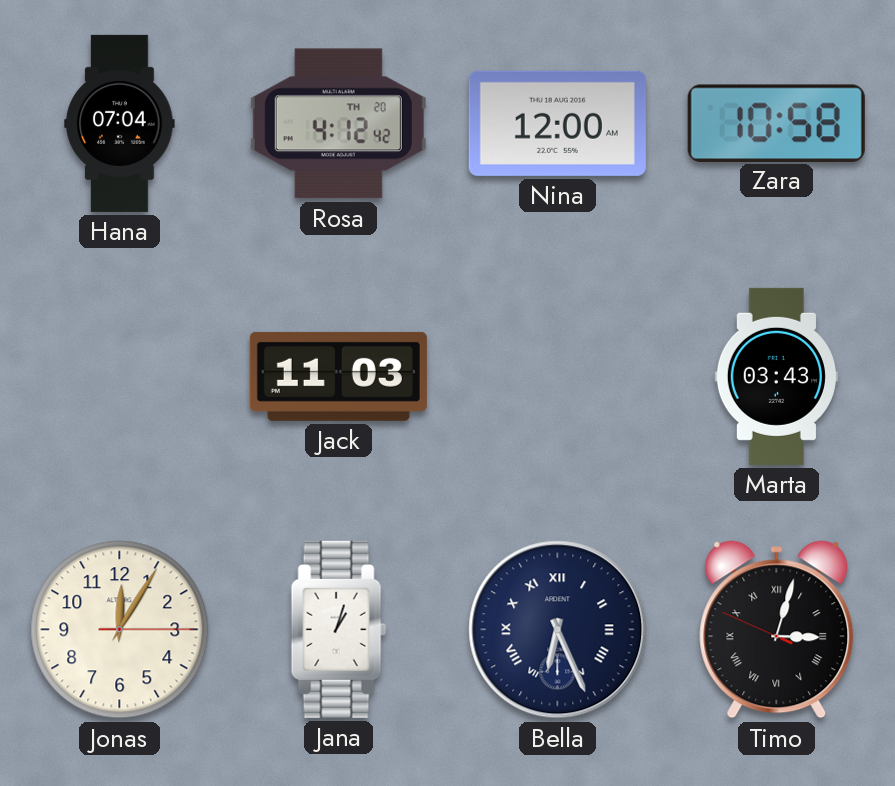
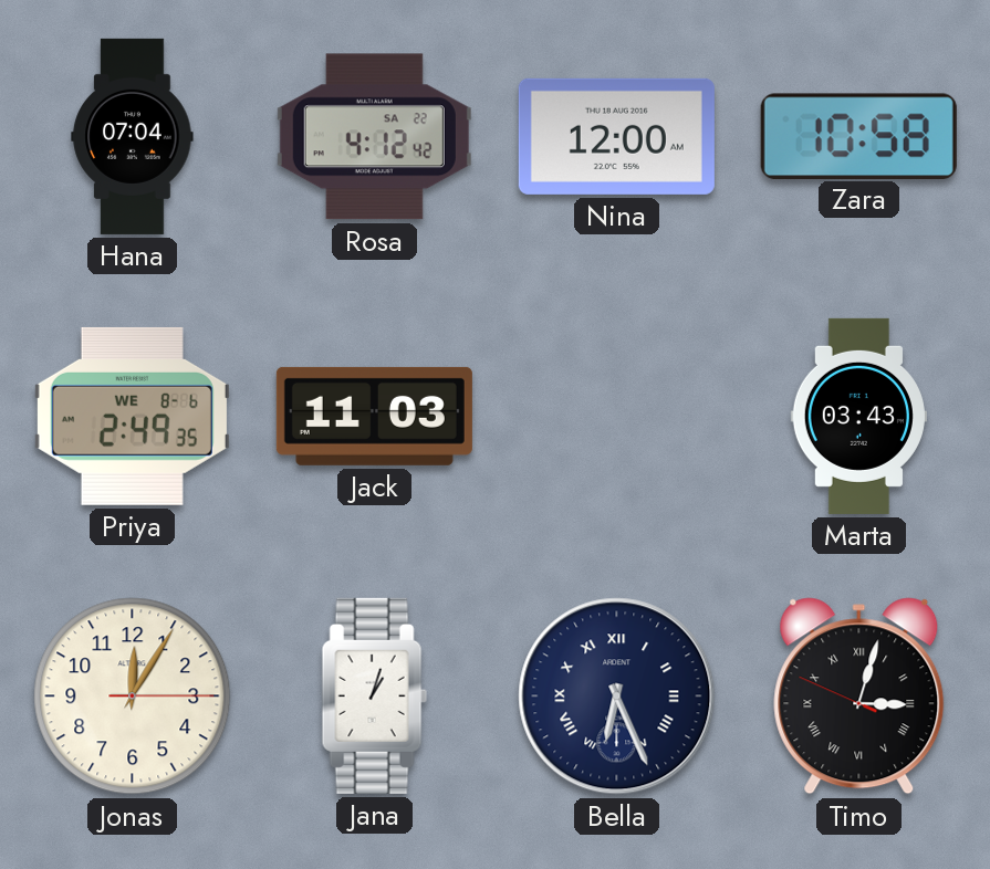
Rosa date: TH 20 -> SA 22 (374, 137)
Priya: none -> 2:49 (132, 416)
